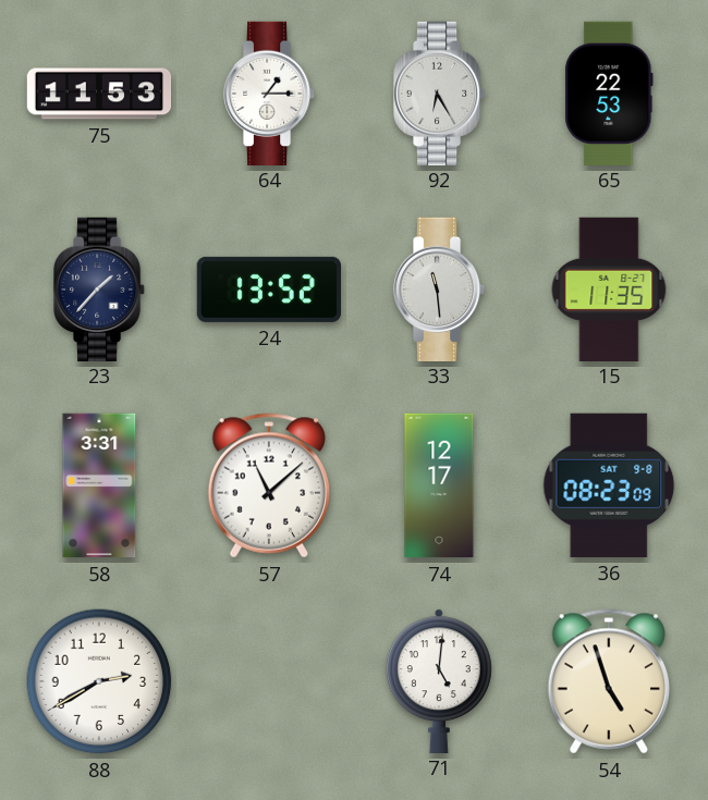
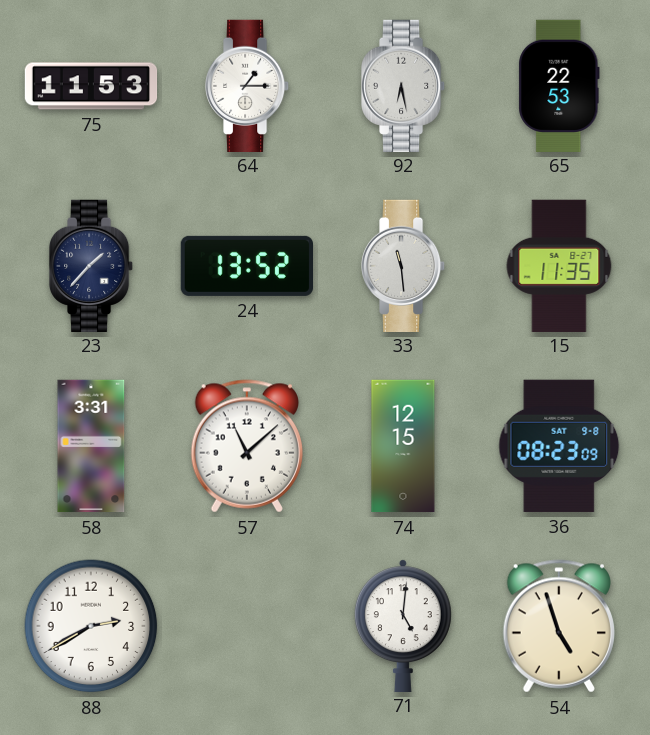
92: 6:25 -> 6:28 (403, 85)
74: 12:17 -> 12:15 (403, 446)
